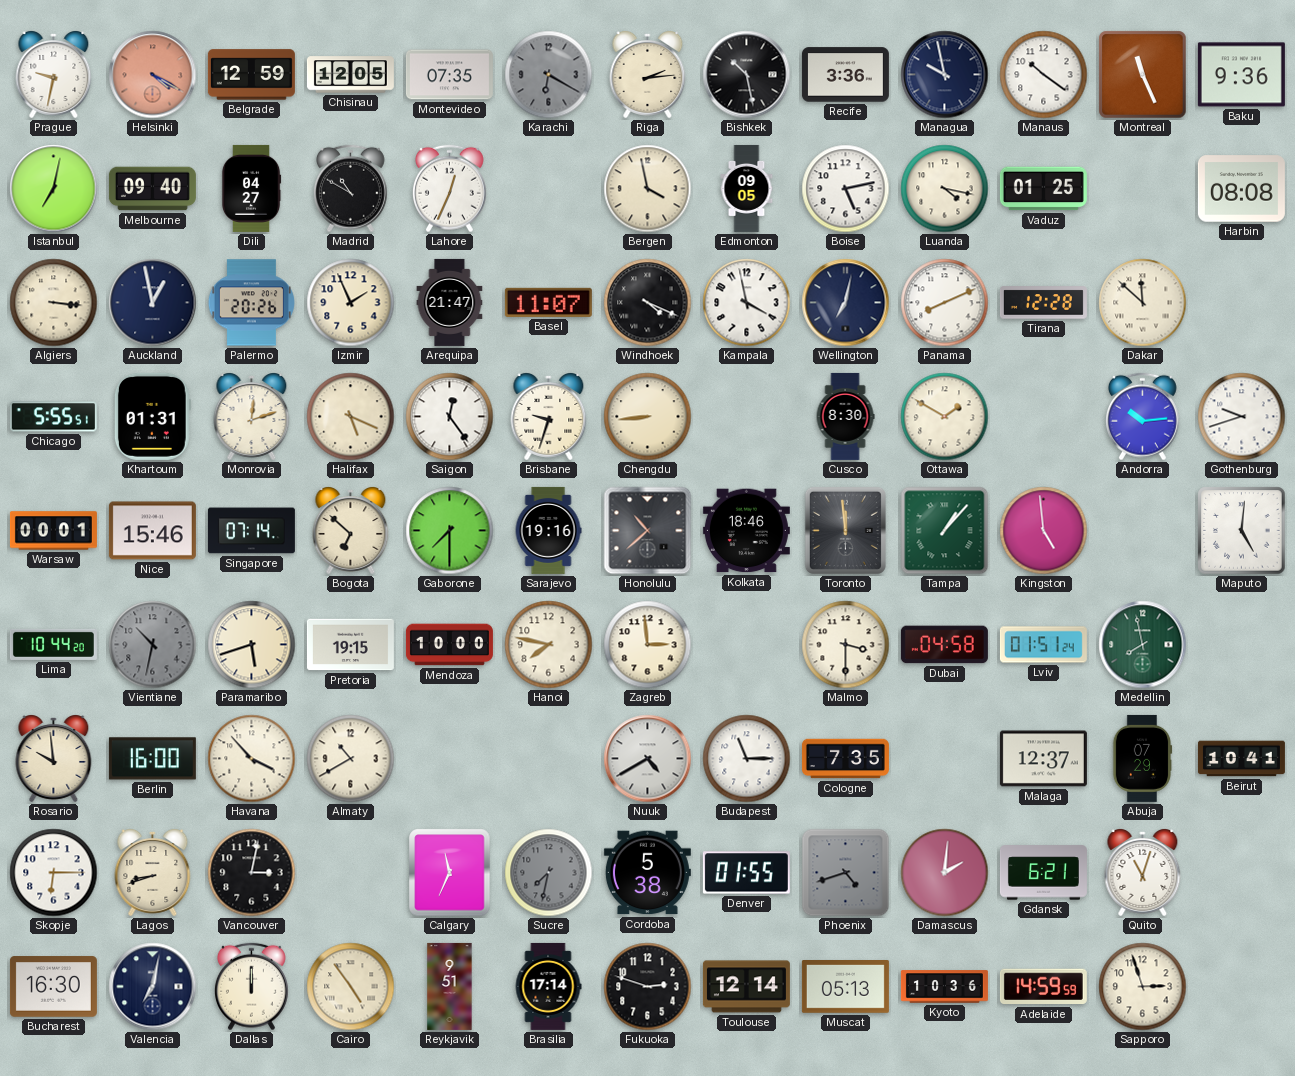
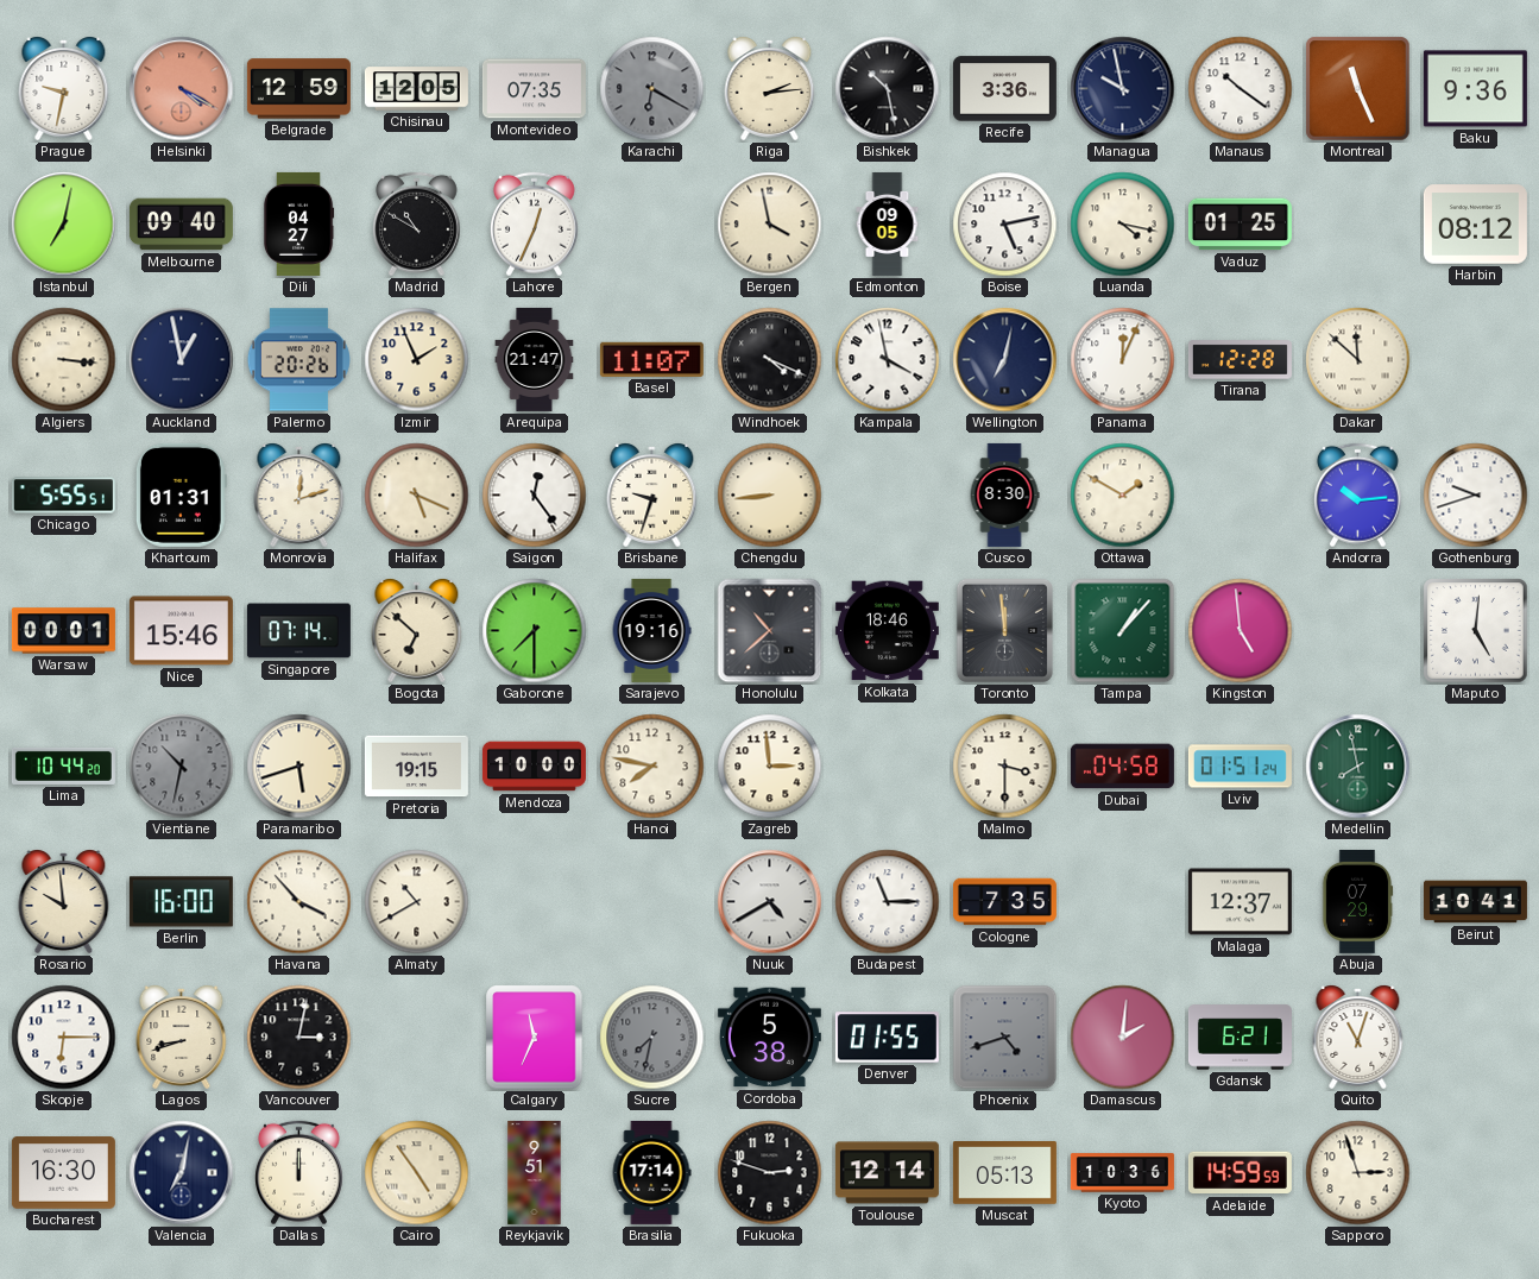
Harbin: 08:08 -> 08:12 (1475, 225)
Panama: 8:11 -> 12:04 (1123, 360)
